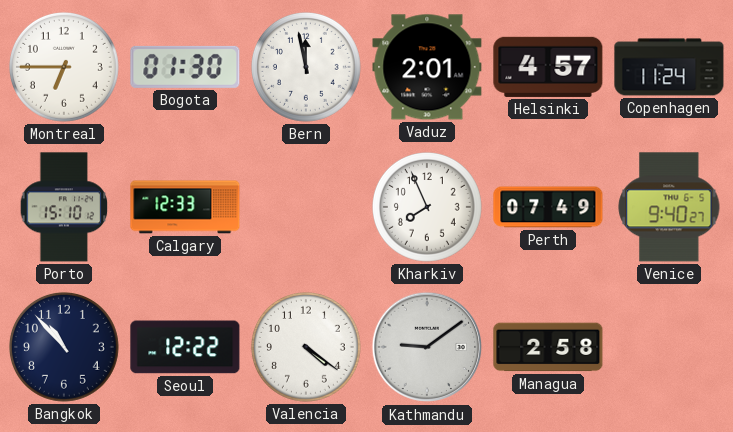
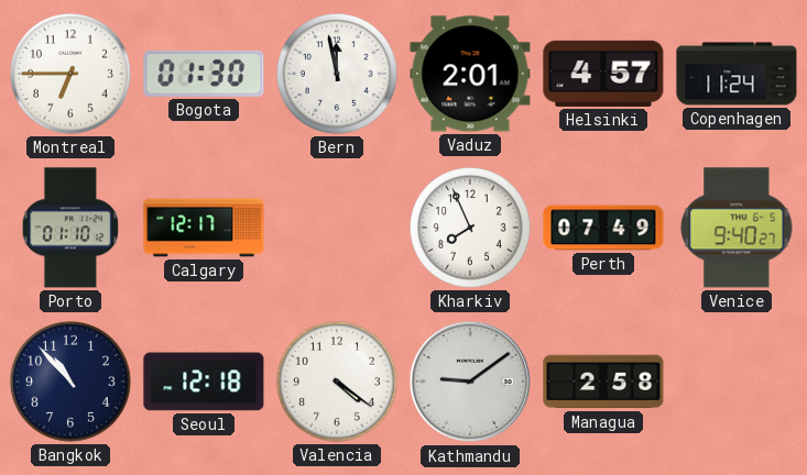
Porto: 15:10 -> 01:10 (70, 228)
Calgary: 12:33 -> 12:17 (204, 228)
Seoul: 12:22 -> 12:18 (204, 382)
